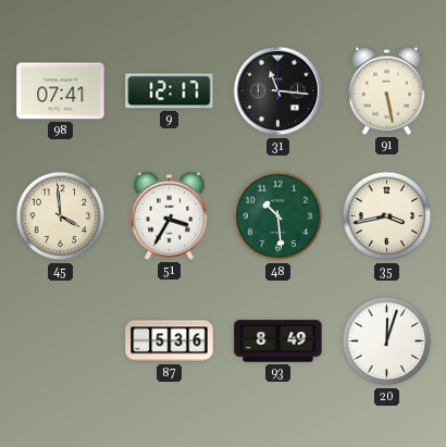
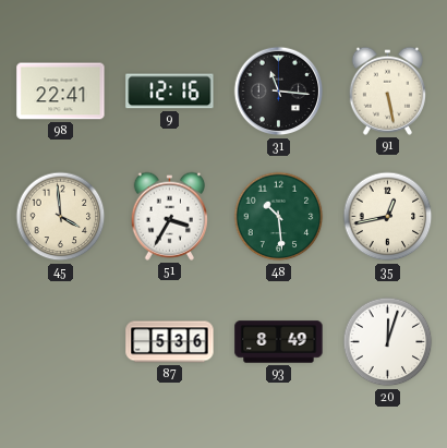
98: 07:41 -> 22:41 (61, 92)
9: 12:17 -> 12:16 (170, 92)
35: 3:43 -> 12:43 (388, 217)
